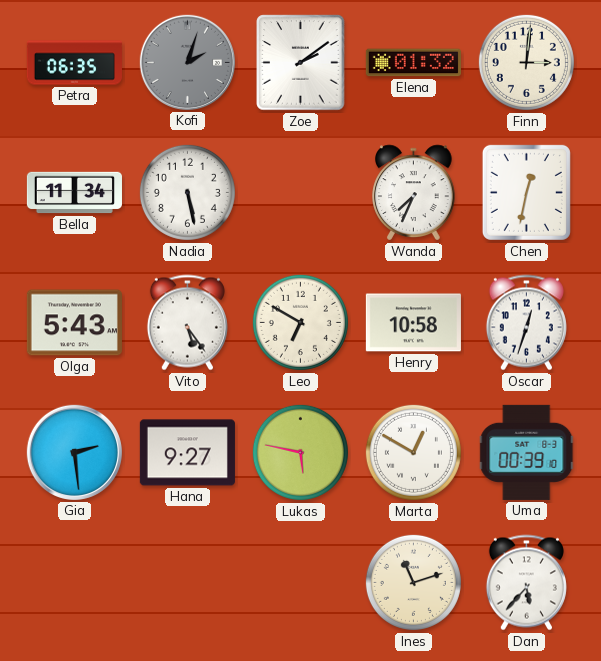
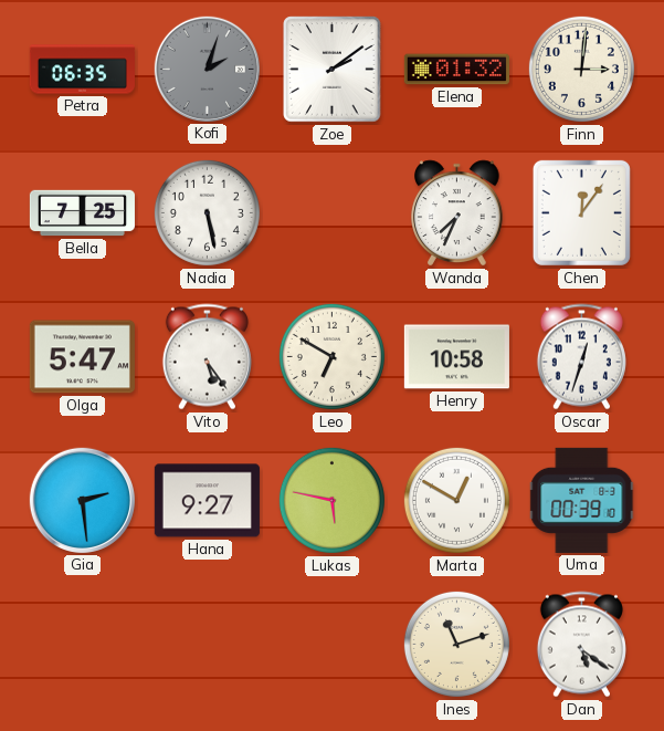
Bella: 11:34 -> 7:25 (82, 213)
Chen: 12:32 -> 12:06 (581, 212)
Olga: 5:43 -> 5:47 (82, 357)
Dan: 5:37 -> 5:21 (581, 645)
